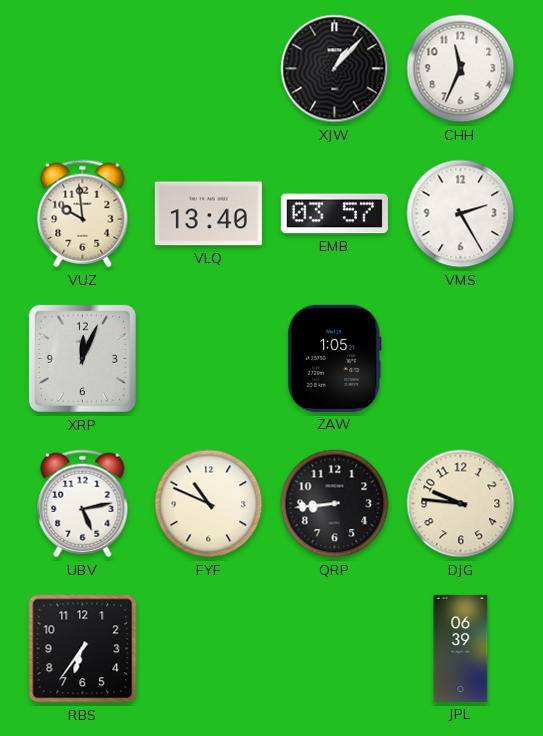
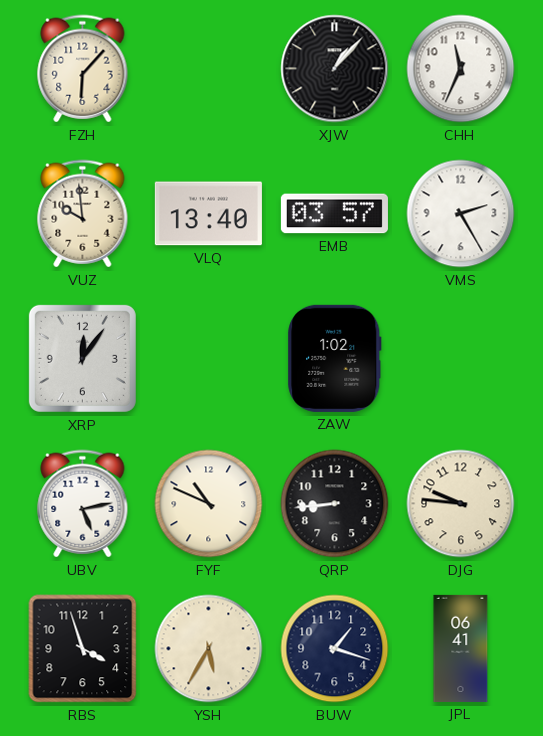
FZH: none -> 6:07 (83, 69)
XRP: 12:04 -> 12:06 (82, 358)
ZAW: 1:05 -> 1:02 (335, 358)
RBS: 6:36 -> 3:57 (83, 649)
YSH: none -> 5:35 (209, 649)
BUW: none -> 1:18 (335, 649)
JPL: 06:39 -> 06:41 (461, 648)
